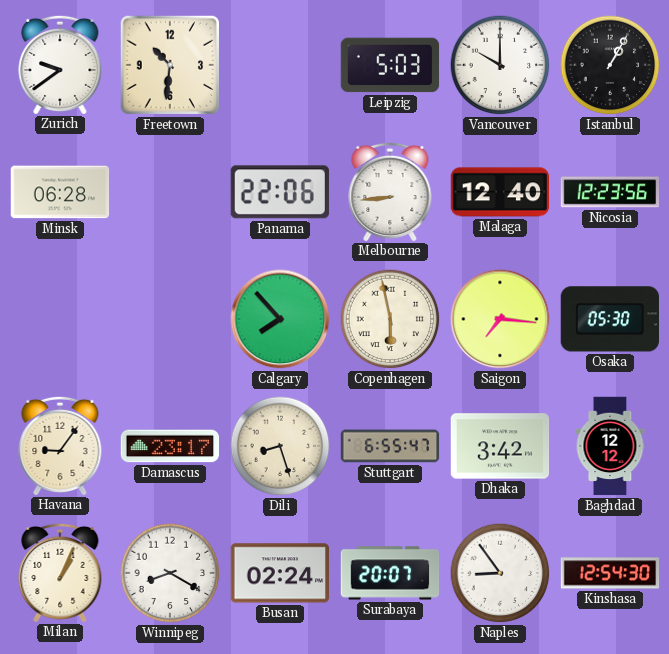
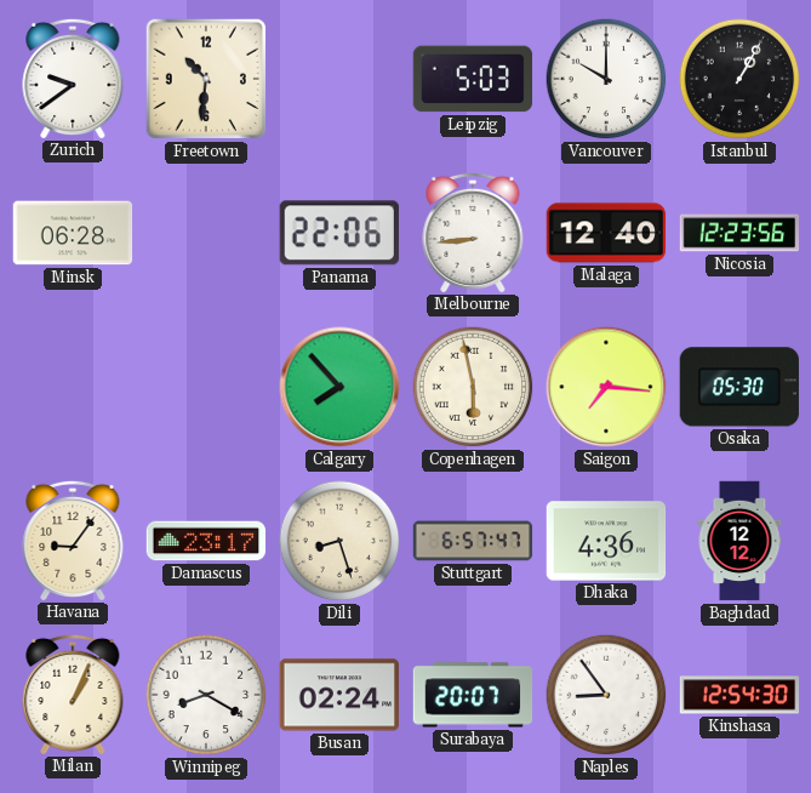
Stuttgart: 6:55 -> 6:57 (473, 541)
Dhaka: 3:42 -> 4:36 (606, 541)
